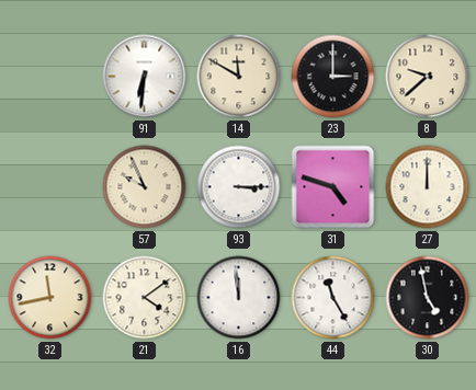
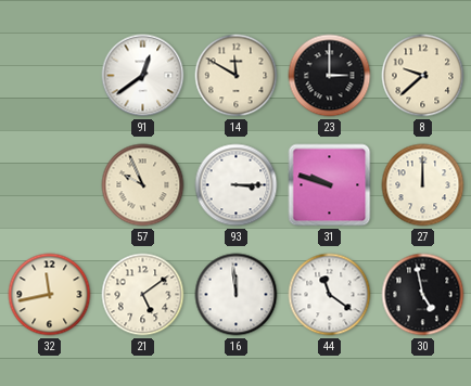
91: 6:31 -> 12:39 (143, 76)
31: 4:48 -> 9:48 (330, 185)
21: 4:09 -> 5:09 (143, 295)
44: 11:25 -> 11:21 (330, 295)
